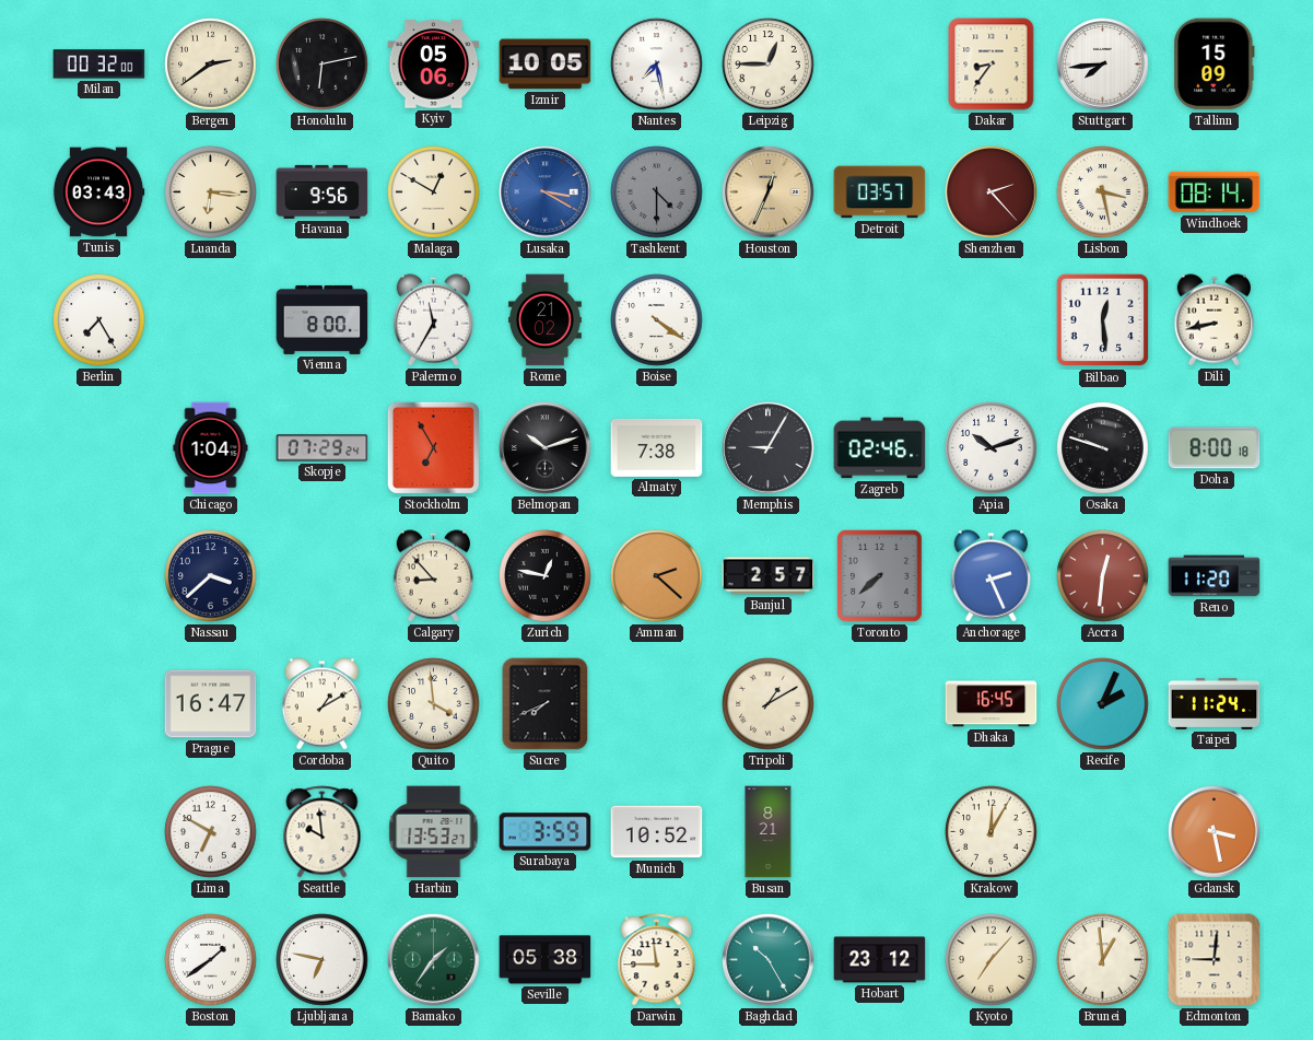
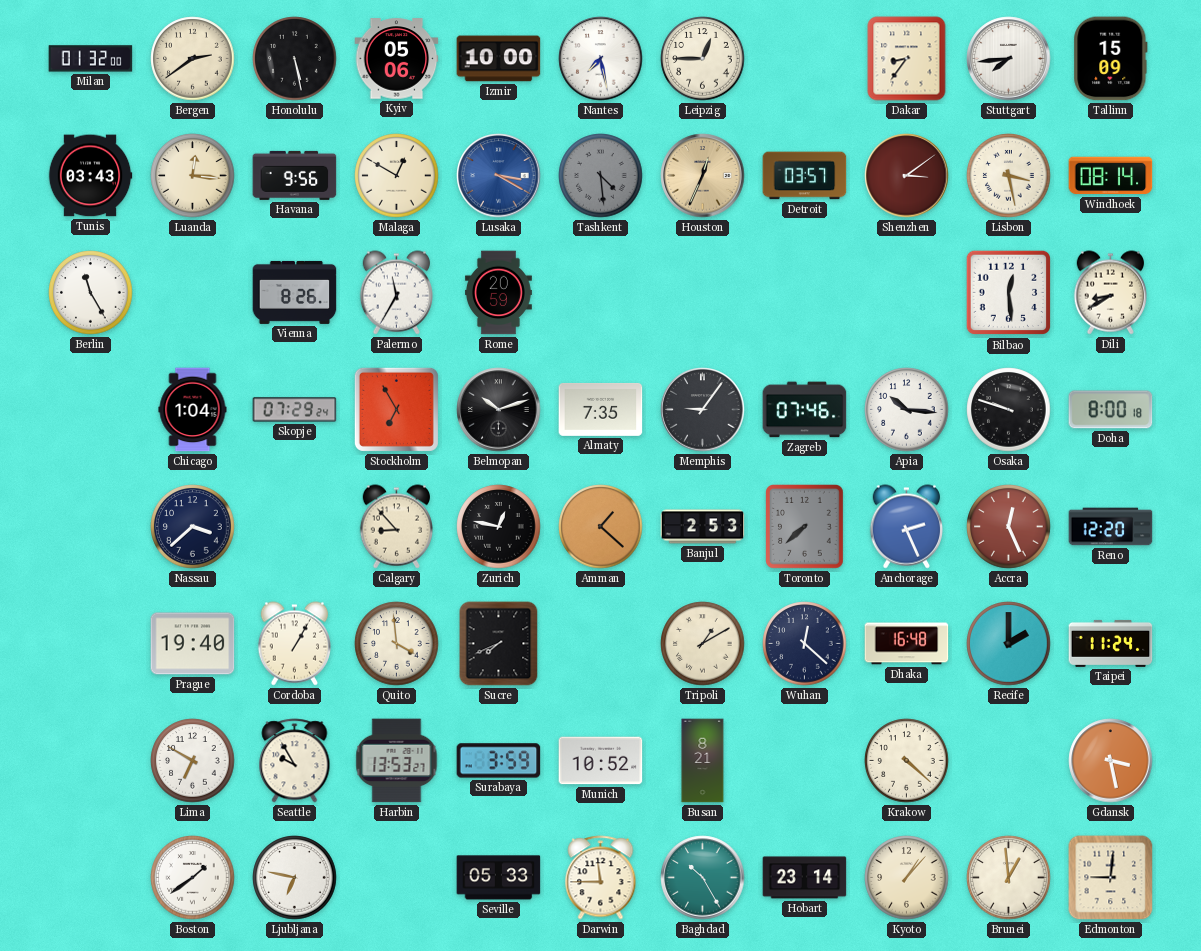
Milan: 00:32 -> 01:32 (91, 59)
Honolulu: 6:13 -> 5:28 (295, 59)
Izmir: 10:05 -> 10:00 (499, 59)
Luanda: 6:16 -> 12:16 (193, 176)
Tashkent: 4:30 -> 4:29 (601, 176)
Shenzhen: 2:23 -> 3:09 (907, 176)
Berlin: 7:25 -> 11:25 (91, 293)
Vienna: 8:00 -> 8:26 (295, 292)
Rome: 21:02 -> 20:59 (498, 293)
Boise: 4:21 -> none (657, 320)
Dili: 8:43 -> 8:40 (1110, 293)
Almaty: 7:38 -> 7:35 (601, 409)
Memphis: 9:05 -> 9:06 (703, 410)
Zagreb: 02:46 -> 07:46 (805, 410)
Apia: 10:12 -> 10:16 (907, 410)
Amman: 2:22 -> 1:22 (601, 527)
Banjul: 2:57 -> 2:53 (703, 527)
Accra: 12:31 -> 12:26 (1009, 527)
Reno: 11:20 -> 12:20 (1111, 527)
Prague: 16:47 -> 19:40 (193, 644)
Cordoba: 1:10 -> 1:05 (294, 644)
Wuhan: none -> 12:22 (805, 644)
Dhaka: 16:45 -> 16:48 (907, 644)
Recife: 2:04 -> 2:00 (1009, 644)
Seattle: 9:59 -> 9:55 (295, 761)
Krakow: 12:05 -> 4:22 (907, 761)
Bamako: 1:36 -> none (434, 960)
Seville: 05:38 -> 05:33 (499, 878)
Hobart: 23:12 -> 23:14 (805, 878)
Kyoto: 7:07 -> 1:07 (907, 878)
